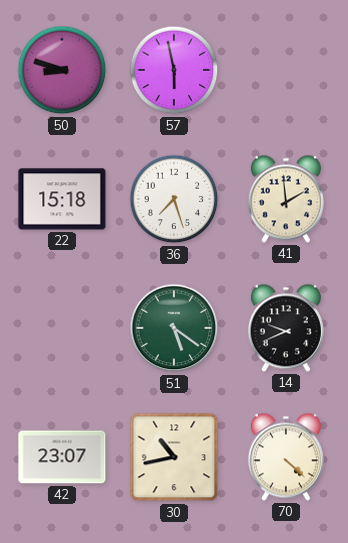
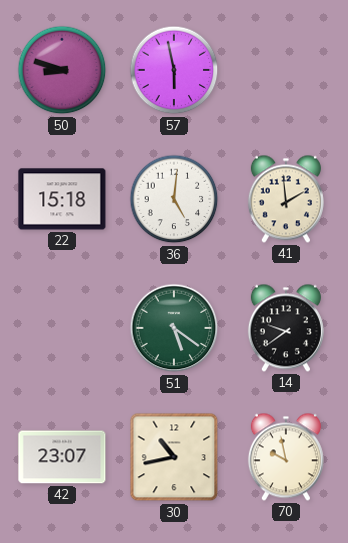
36: 7:27 -> 5:01 (174, 199)
14: 9:41 -> 9:39 (286, 328)
70: 4:22 -> 9:58 (286, 457)
